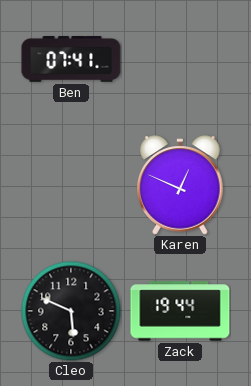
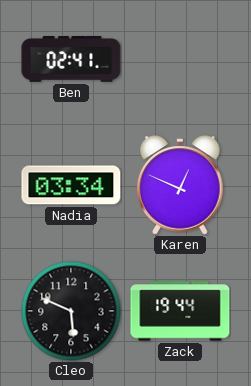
Ben: 07:41 -> 02:41 (71, 59)
Nadia: none -> 03:34 (71, 185)
